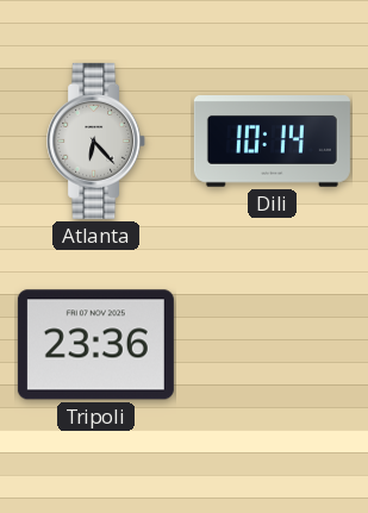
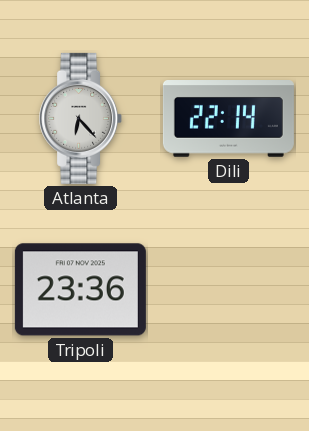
Dili: 10:14 -> 22:14 (228, 119)
